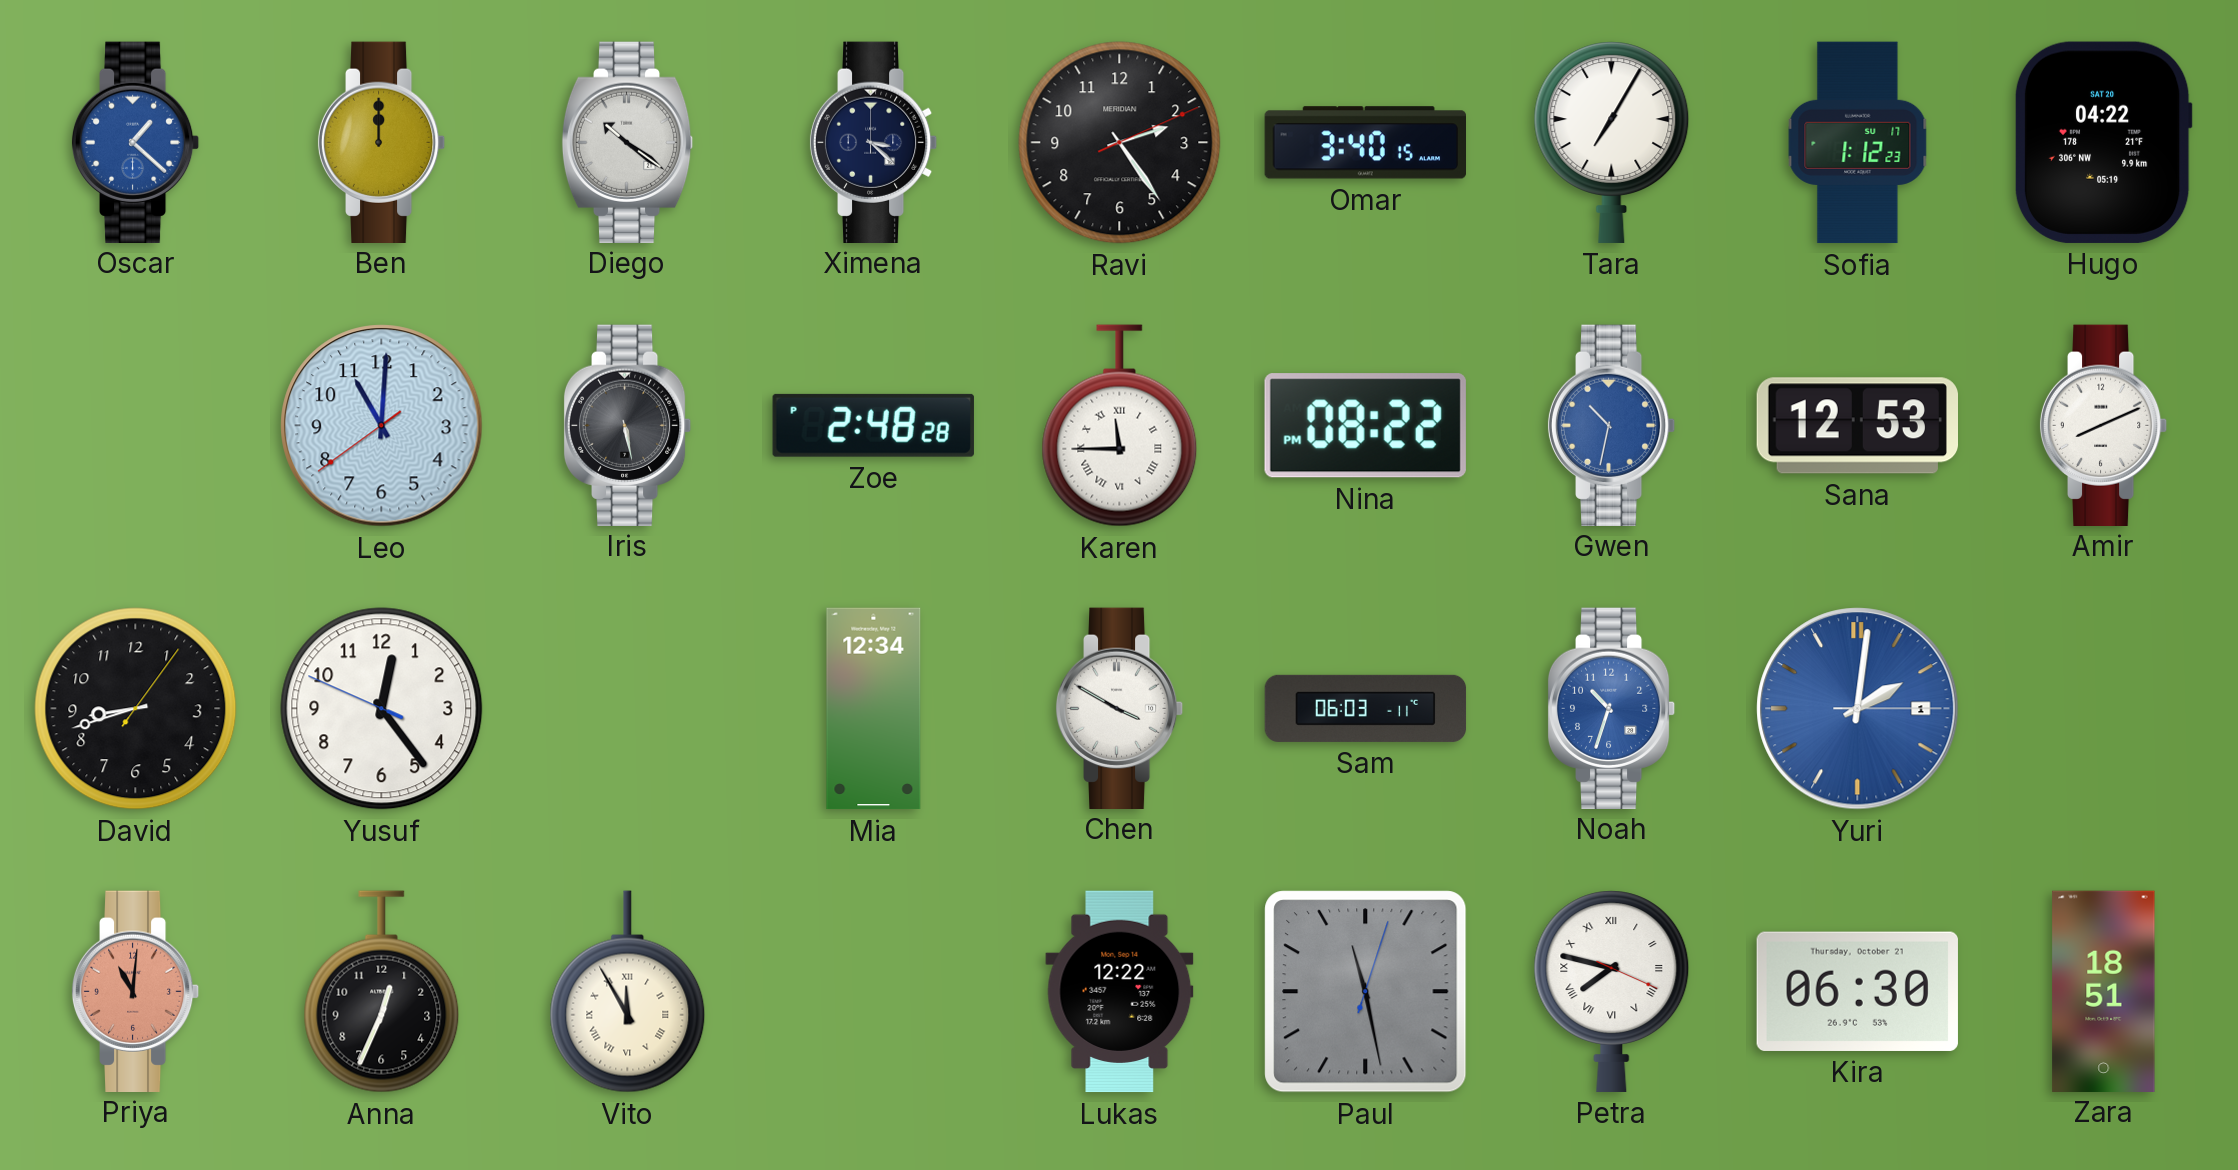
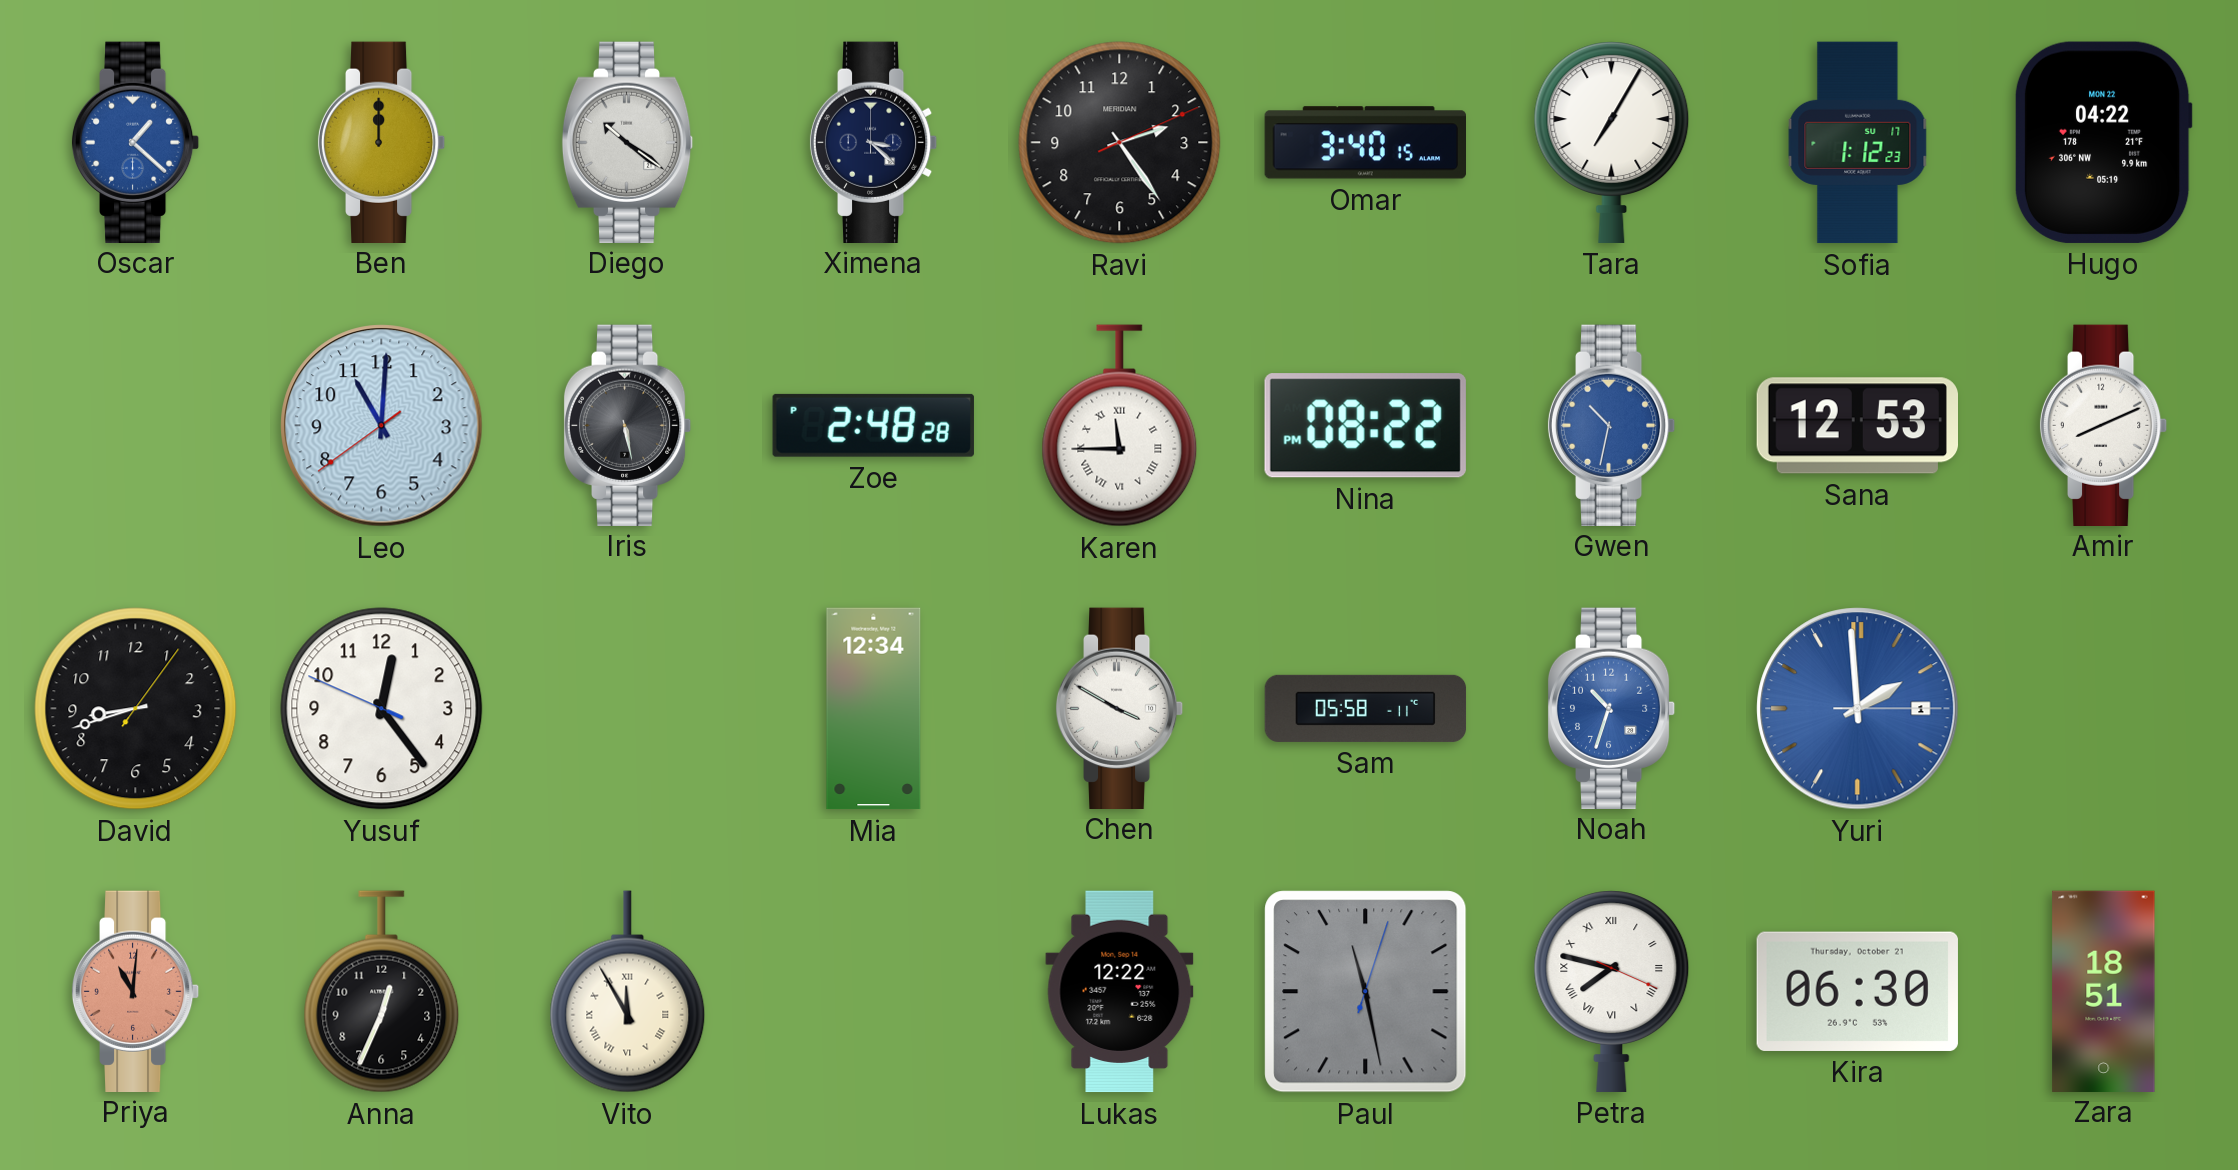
Hugo date: SAT 20 -> MON 22 (2103, 142)
Sam: 06:03 -> 05:58 (1366, 708)
Yuri: 2:01 -> 1:59 (1858, 709)
